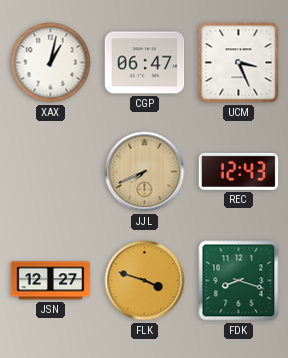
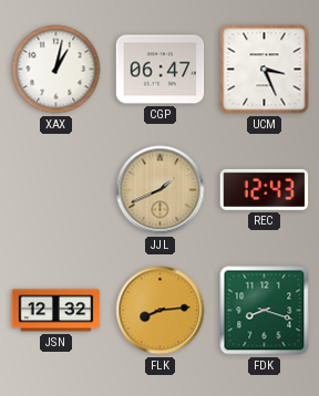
JJL: 7:41 -> 1:41 (161, 190)
JSN: 12:27 -> 12:32 (56, 311)
FLK: 3:48 -> 8:14 (161, 311)
